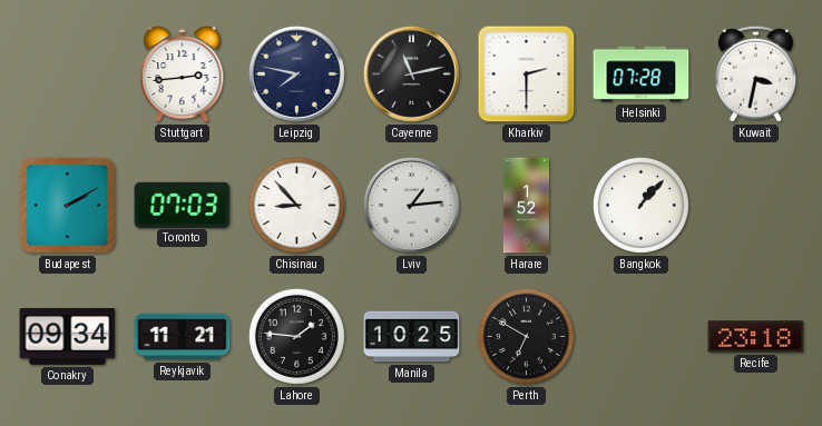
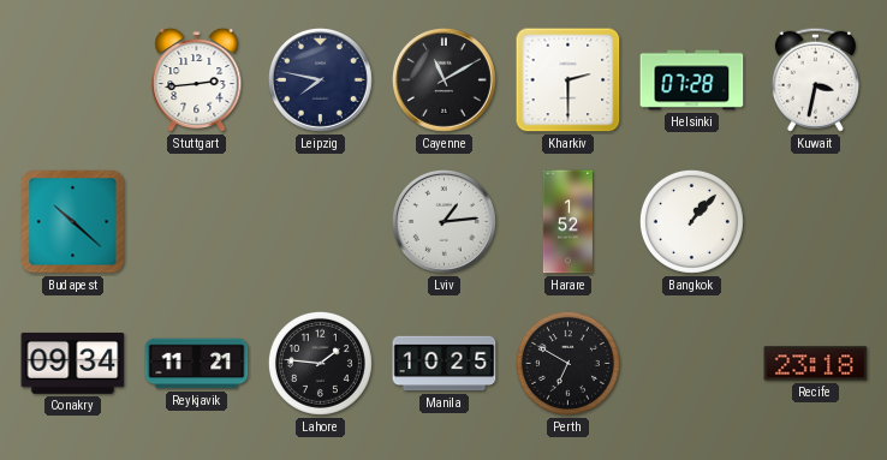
Cayenne: 11:13 -> 11:10 (443, 79)
Budapest: 2:10 -> 10:22 (73, 222)
Toronto: 07:03 -> none (183, 205)
Chisinau: 8:53 -> none (296, 205)
